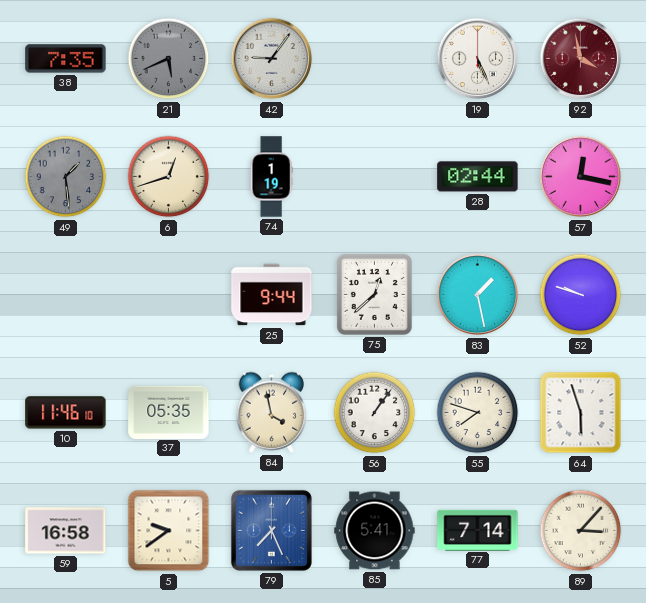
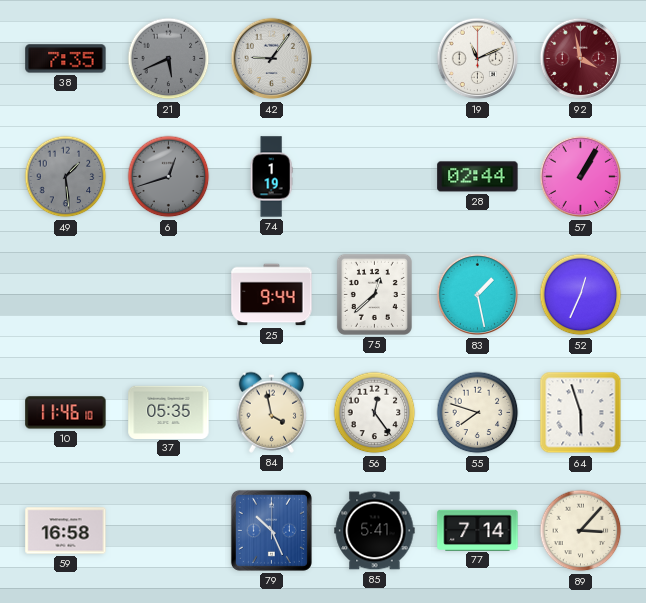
19: 5:26 -> 11:11 (478, 59)
6 dial: cream -> grey (169, 177)
57: 12:17 -> 1:05 (581, 177)
52: 9:48 -> 12:34 (581, 295)
56: 1:06 -> 12:24 (375, 413)
5: 9:39 -> none (169, 531)
79: 7:26 -> 10:26 (271, 530)
